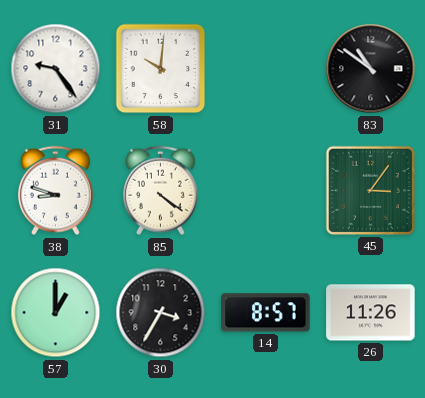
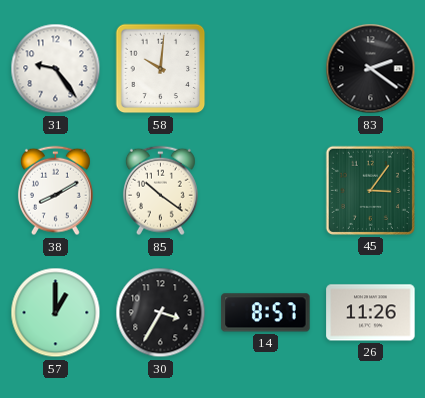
83: 10:51 -> 2:21 (371, 69)
38: 8:48 -> 8:10 (55, 191)
85: 4:21 -> 10:21 (160, 191)
